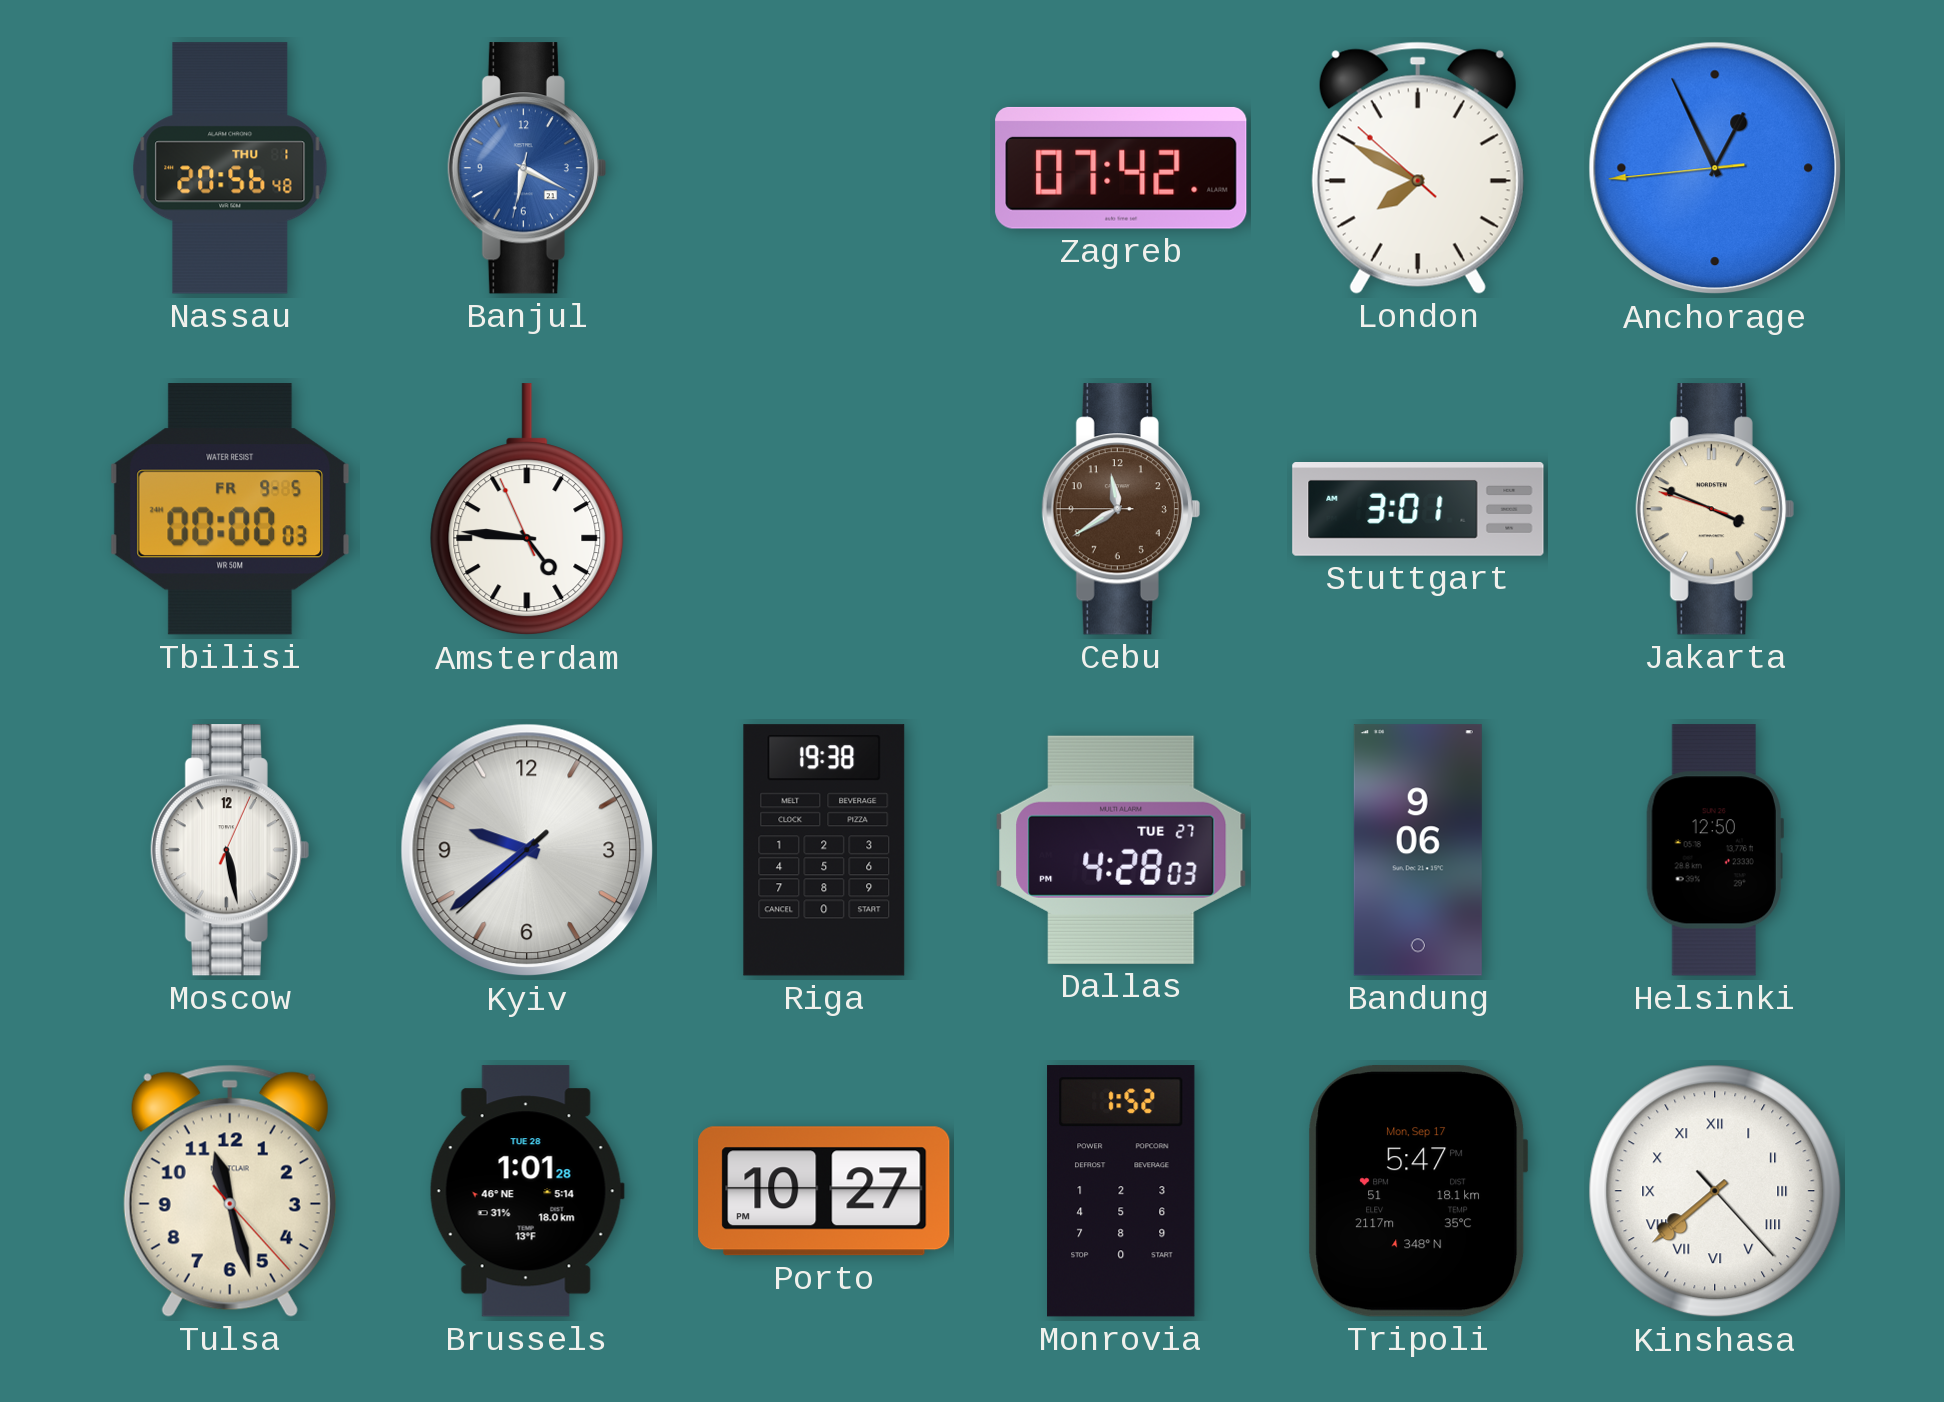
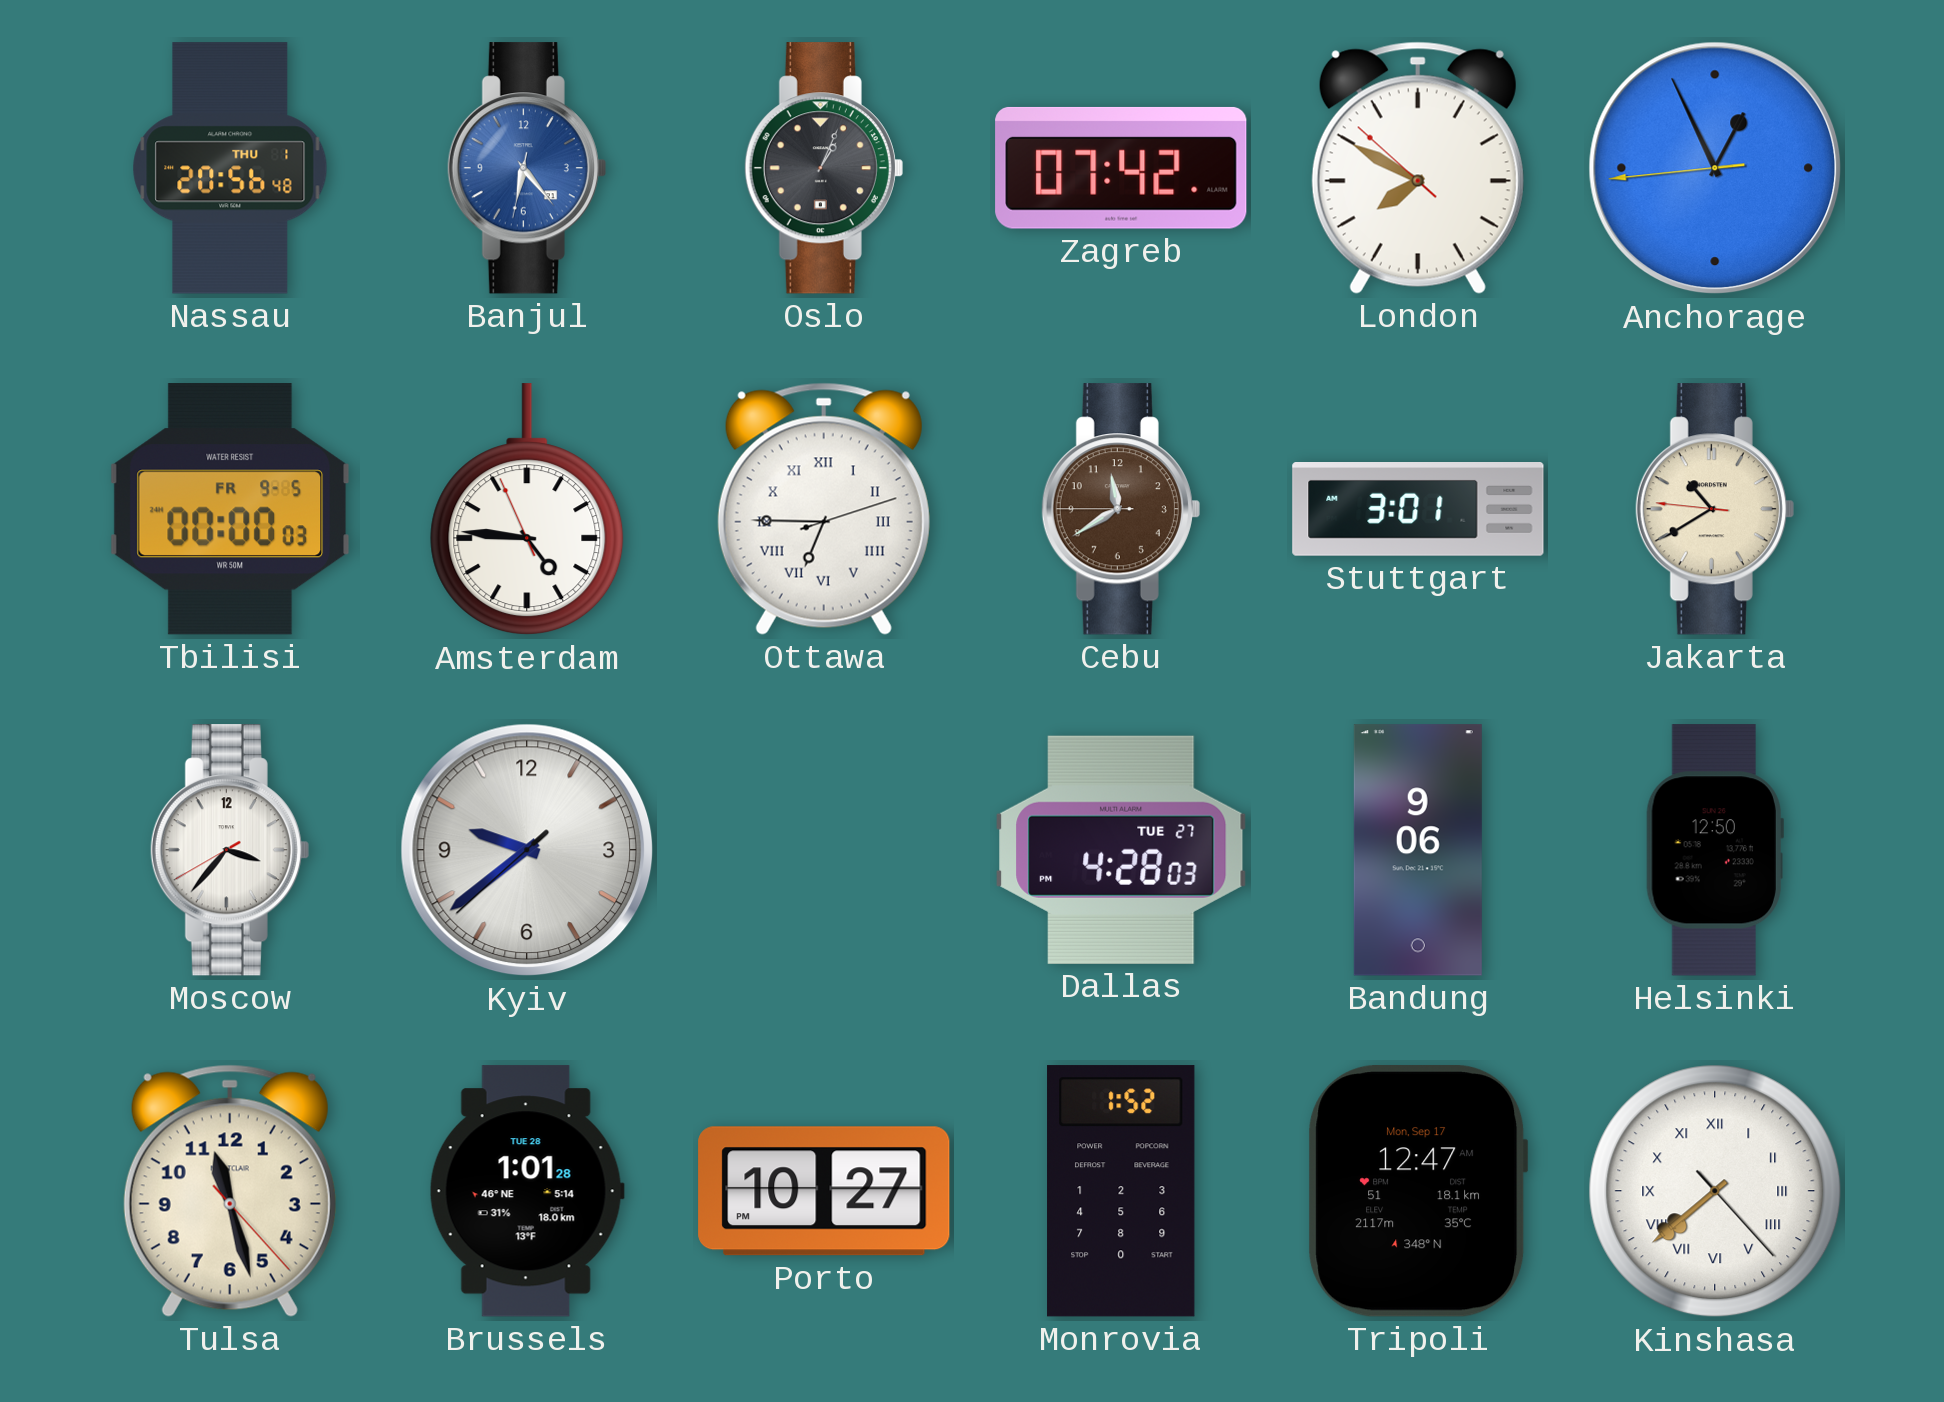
Banjul: 6:19 -> 6:23 (527, 168)
Oslo: none -> 1:04 (824, 168)
Ottawa: none -> 6:45 (824, 509)
Jakarta: 3:48 -> 10:39 (1715, 509)
Moscow: 5:28 -> 3:36 (230, 850)
Riga: 19:38 -> none (824, 850)
Tripoli: 5:47 -> 12:47 (1418, 1191)
